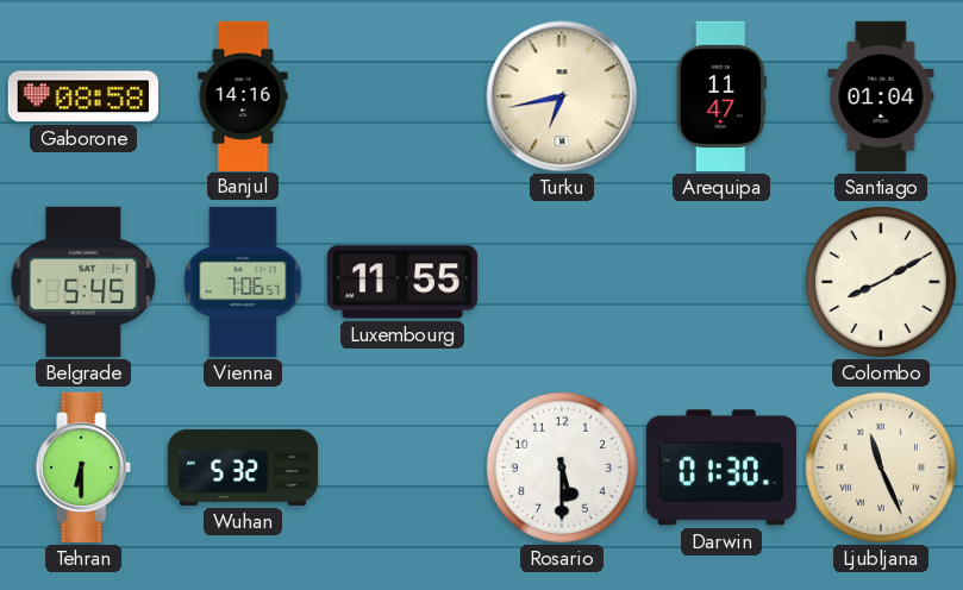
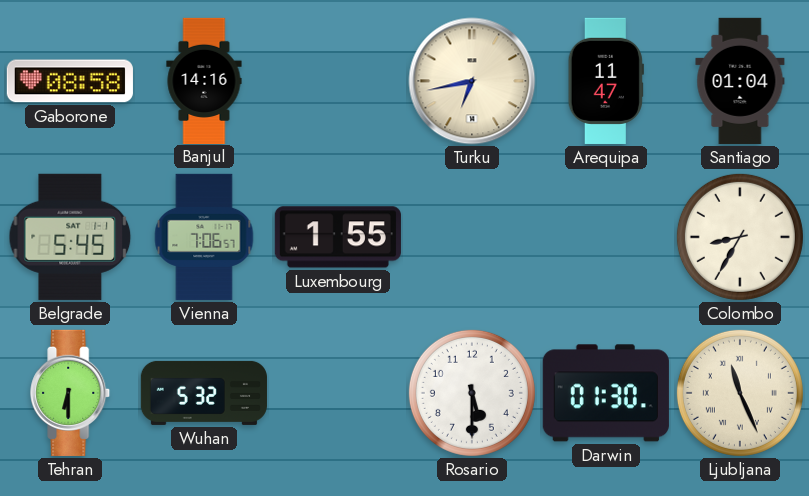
Luxembourg: 11:55 -> 1:55 (338, 237)
Colombo: 8:10 -> 8:35 (740, 237)
